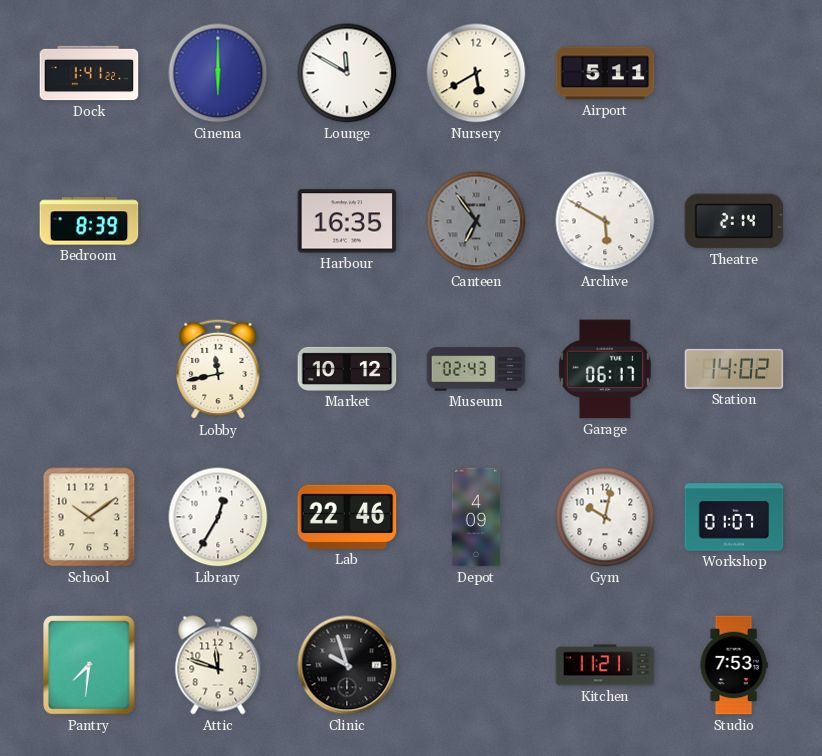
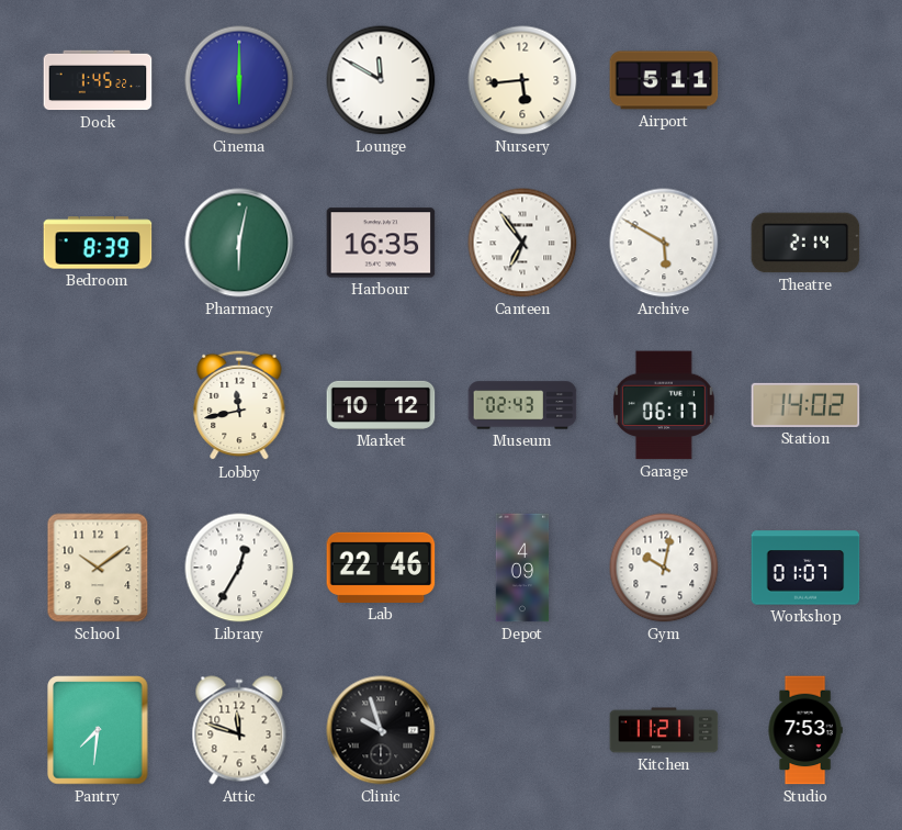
Dock: 1:41 -> 1:45 (98, 80)
Nursery: 5:40 -> 5:44 (522, 80)
Pharmacy: none -> 6:02 (239, 243)
Canteen dial: grey -> white (522, 243)
